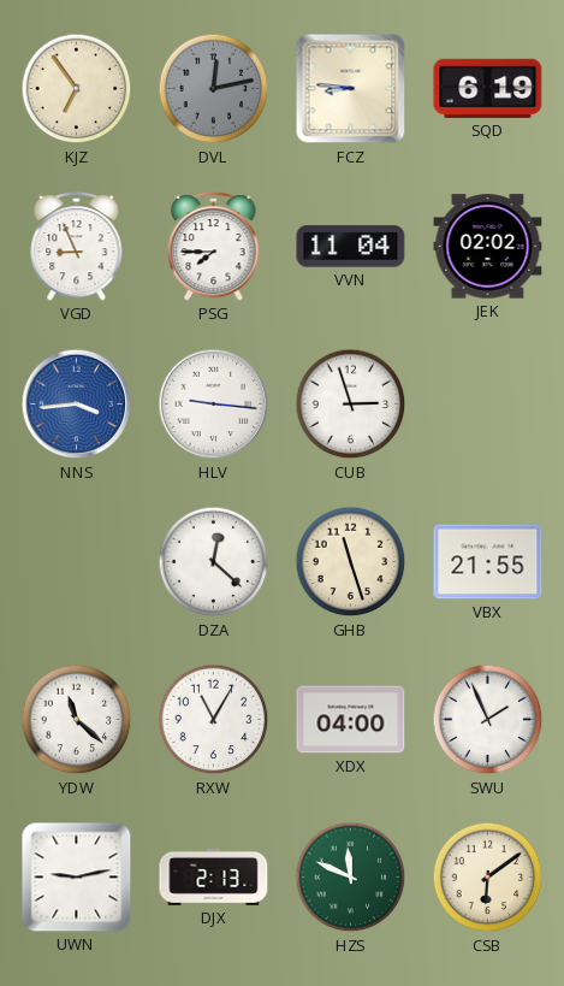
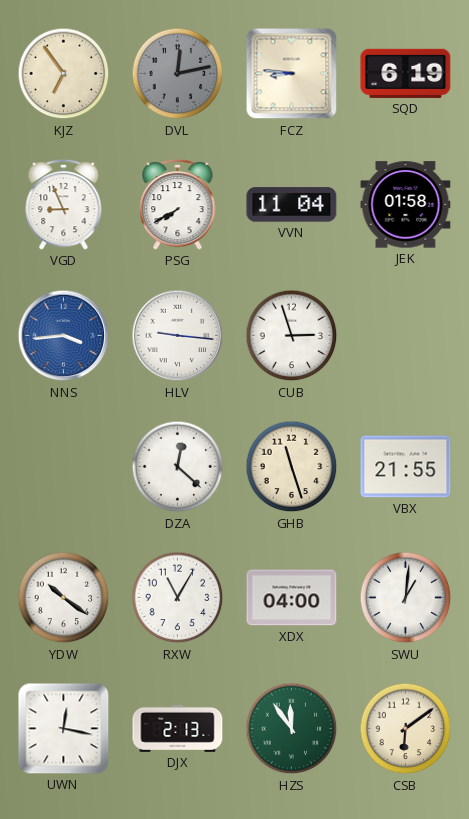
PSG: 7:45 -> 7:40 (178, 205)
JEK: 02:02 -> 01:58 (406, 205)
YDW: 11:22 -> 10:21 (64, 598)
SWU: 1:56 -> 1:01 (406, 598)
UWN: 9:13 -> 12:17 (64, 729)
HZS: 11:49 -> 11:54 (292, 729)
